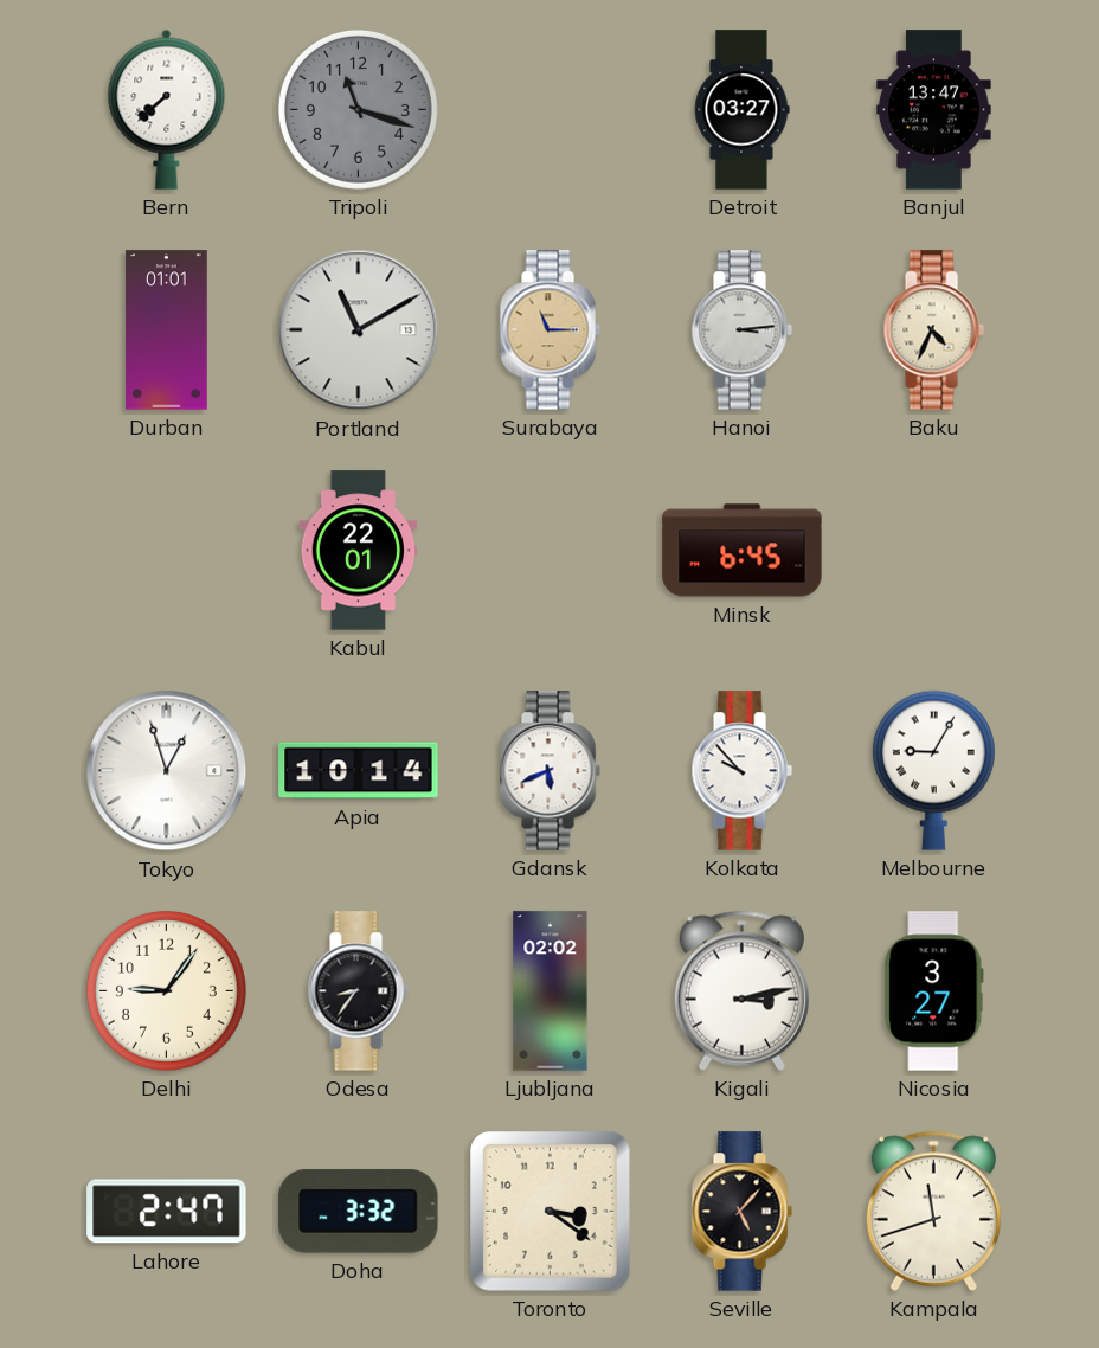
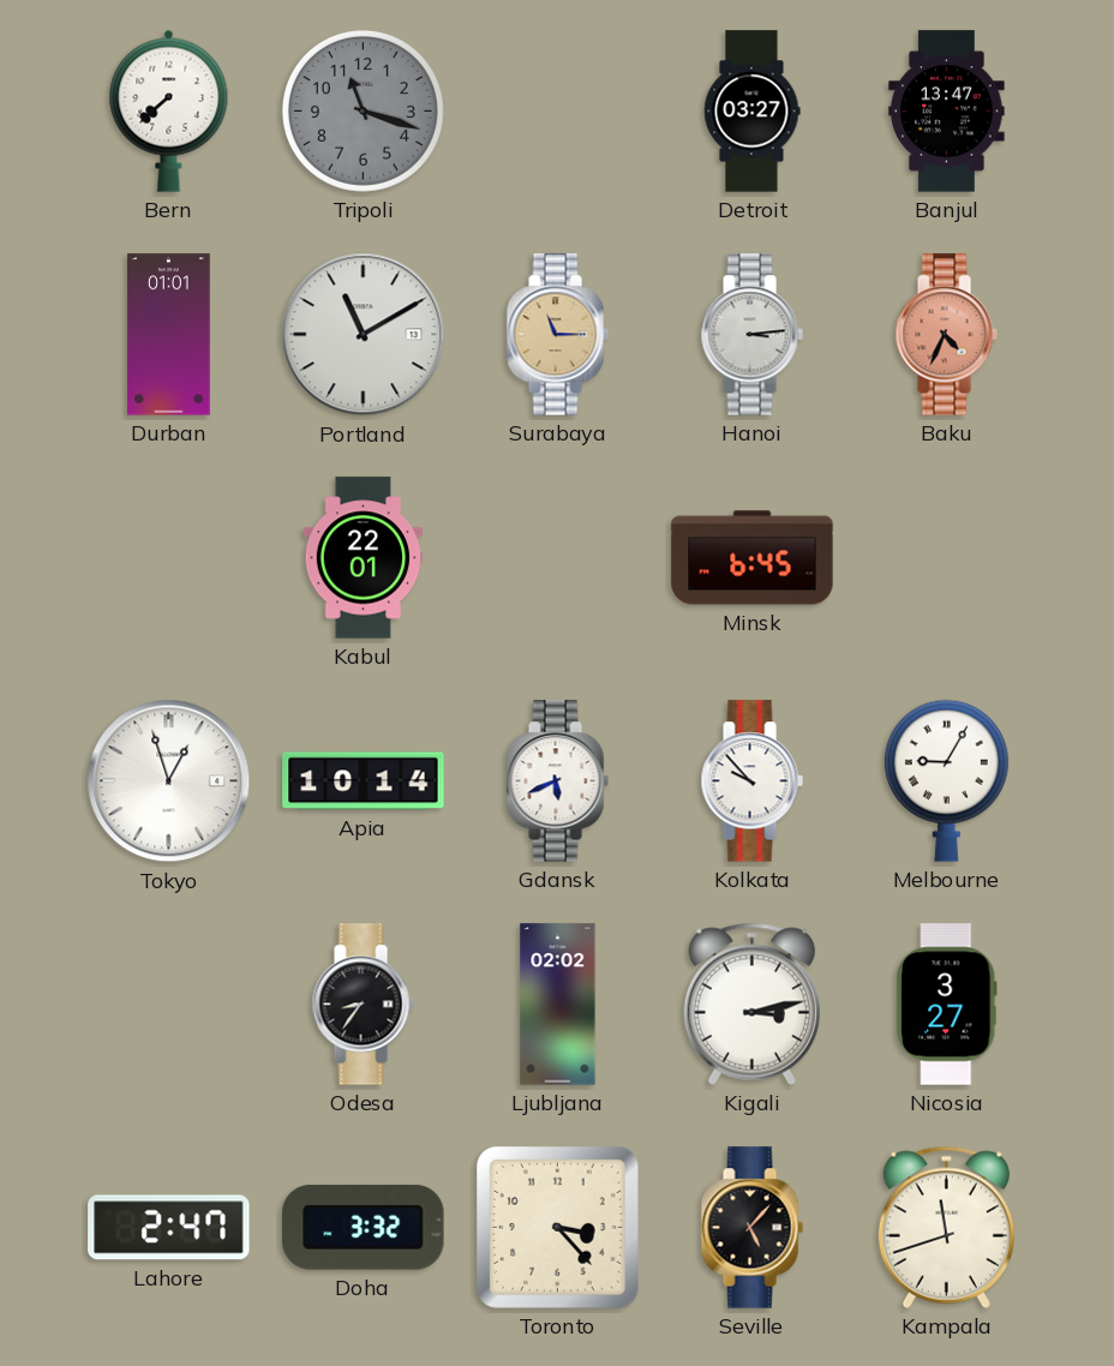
Baku dial: cream -> salmon (946, 335)
Delhi: 9:06 -> none (166, 990)
Toronto: 3:21 -> 3:23 (558, 1228)
